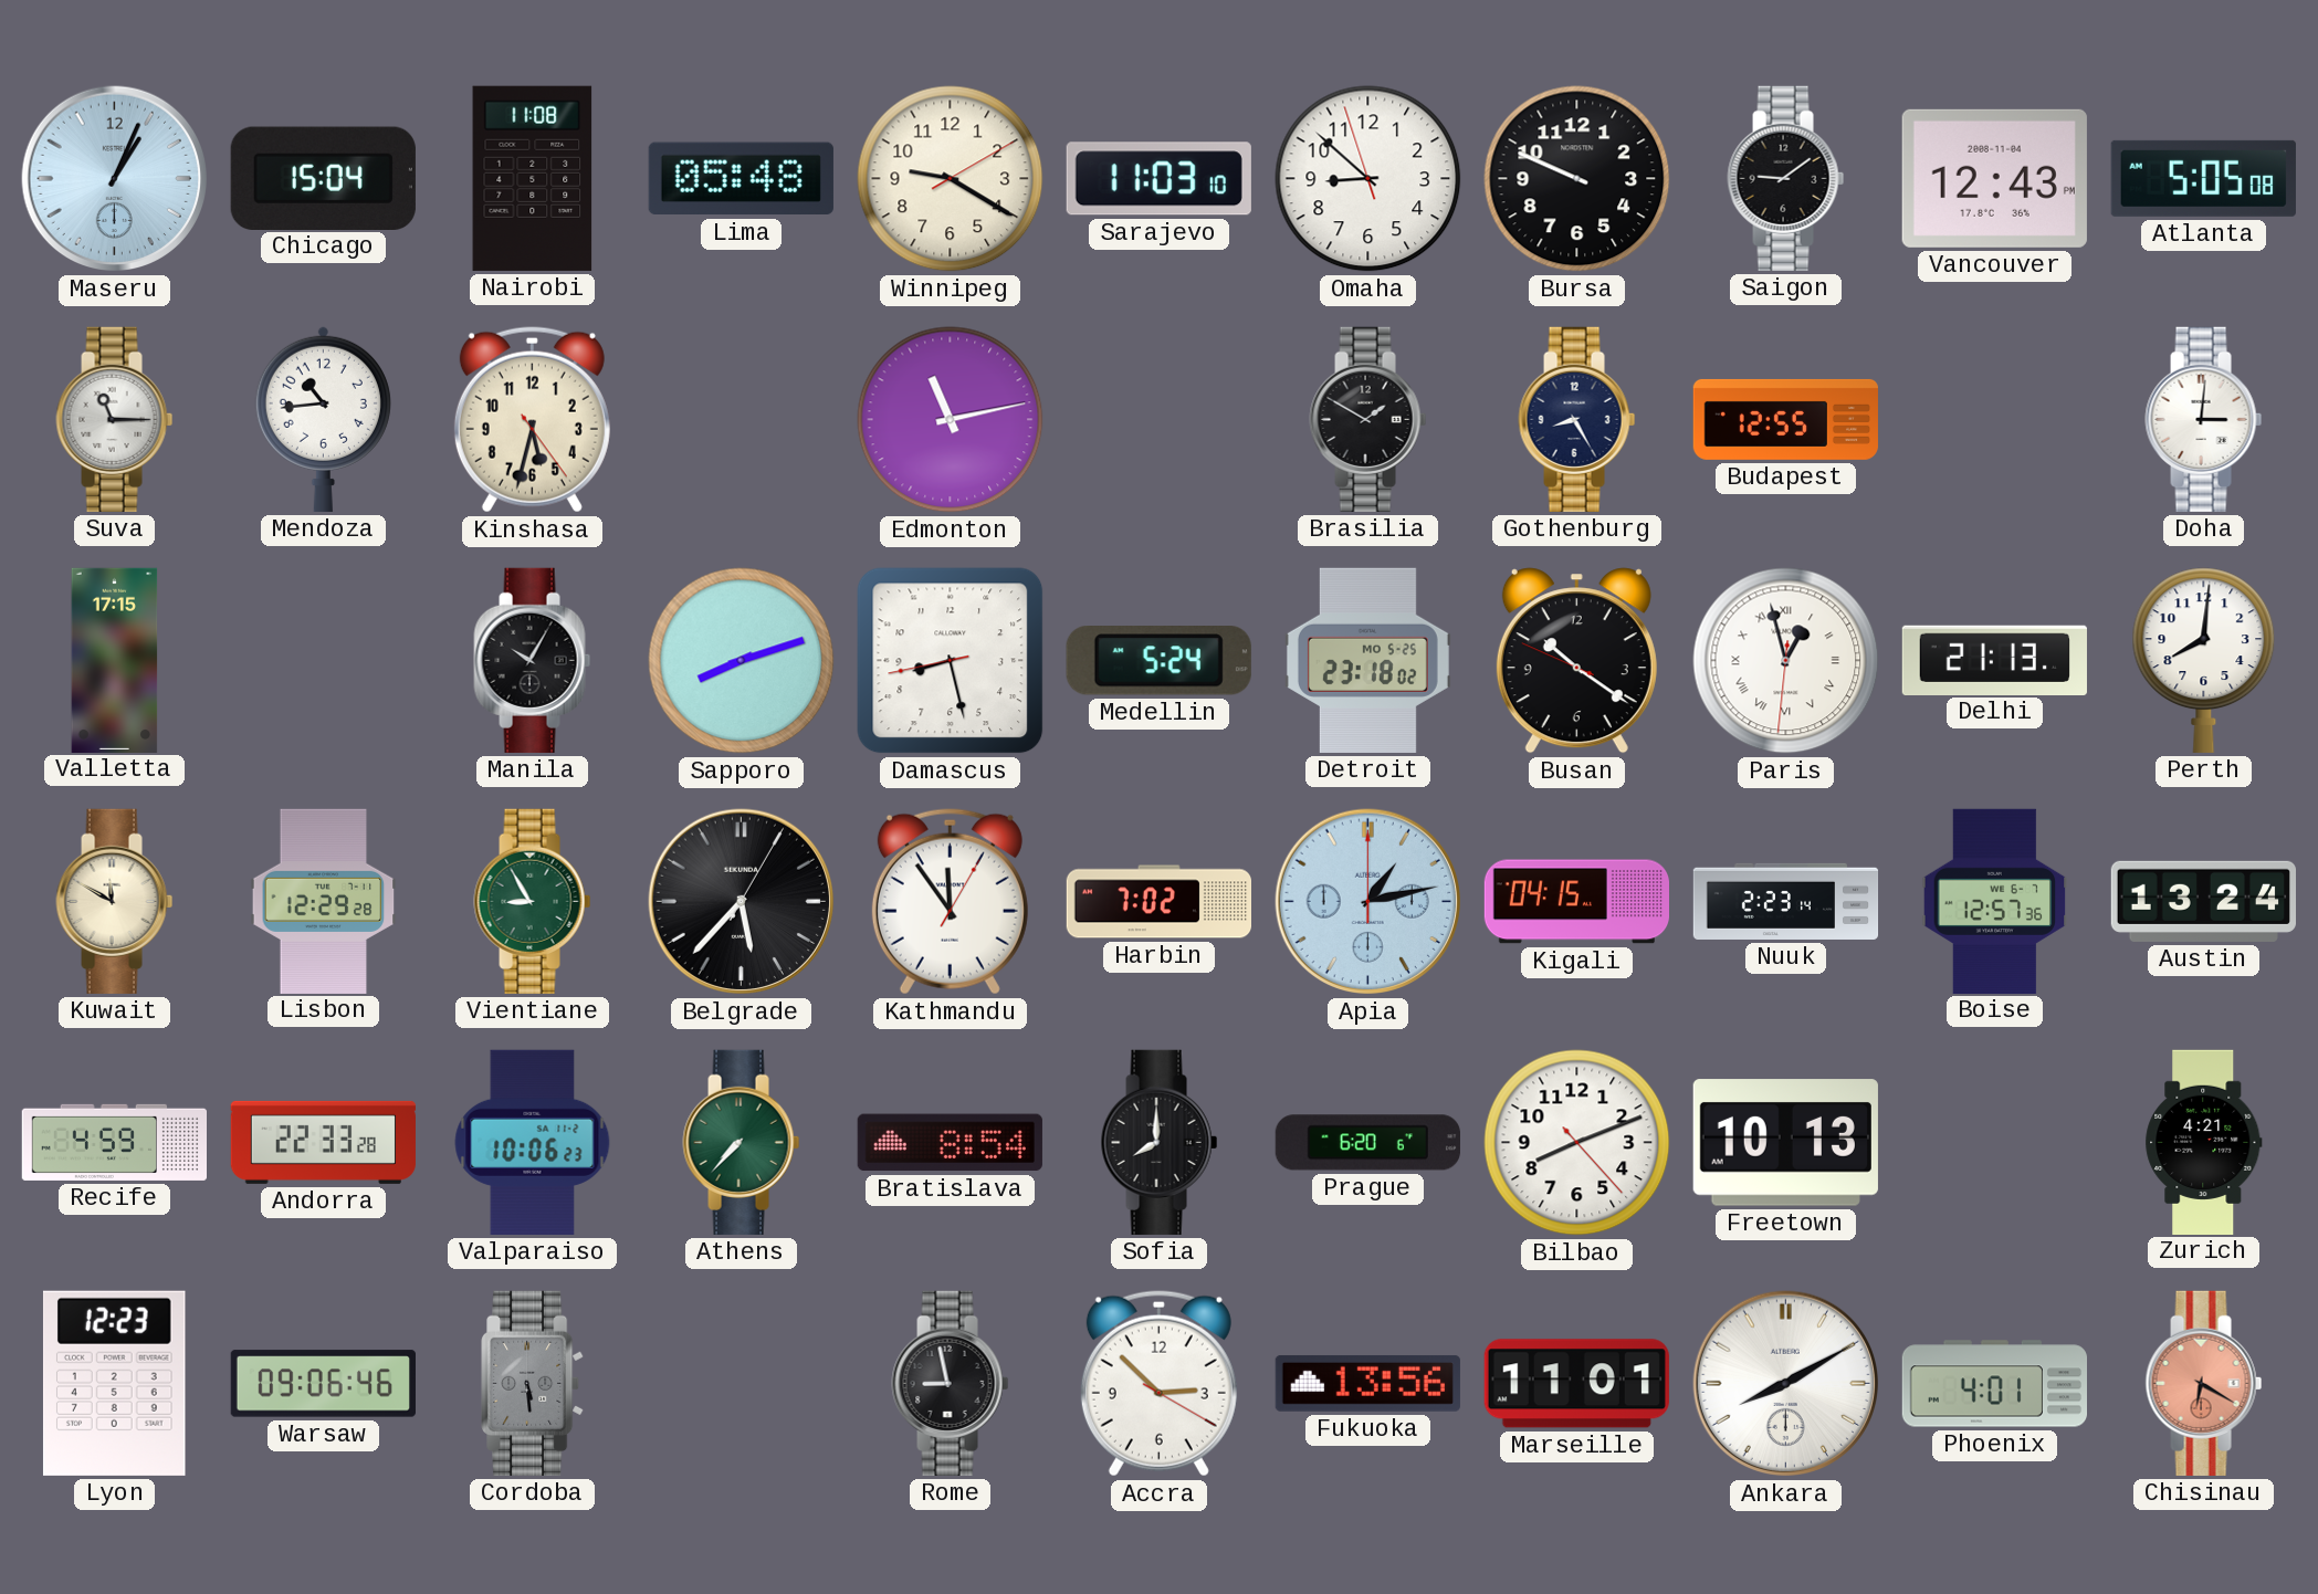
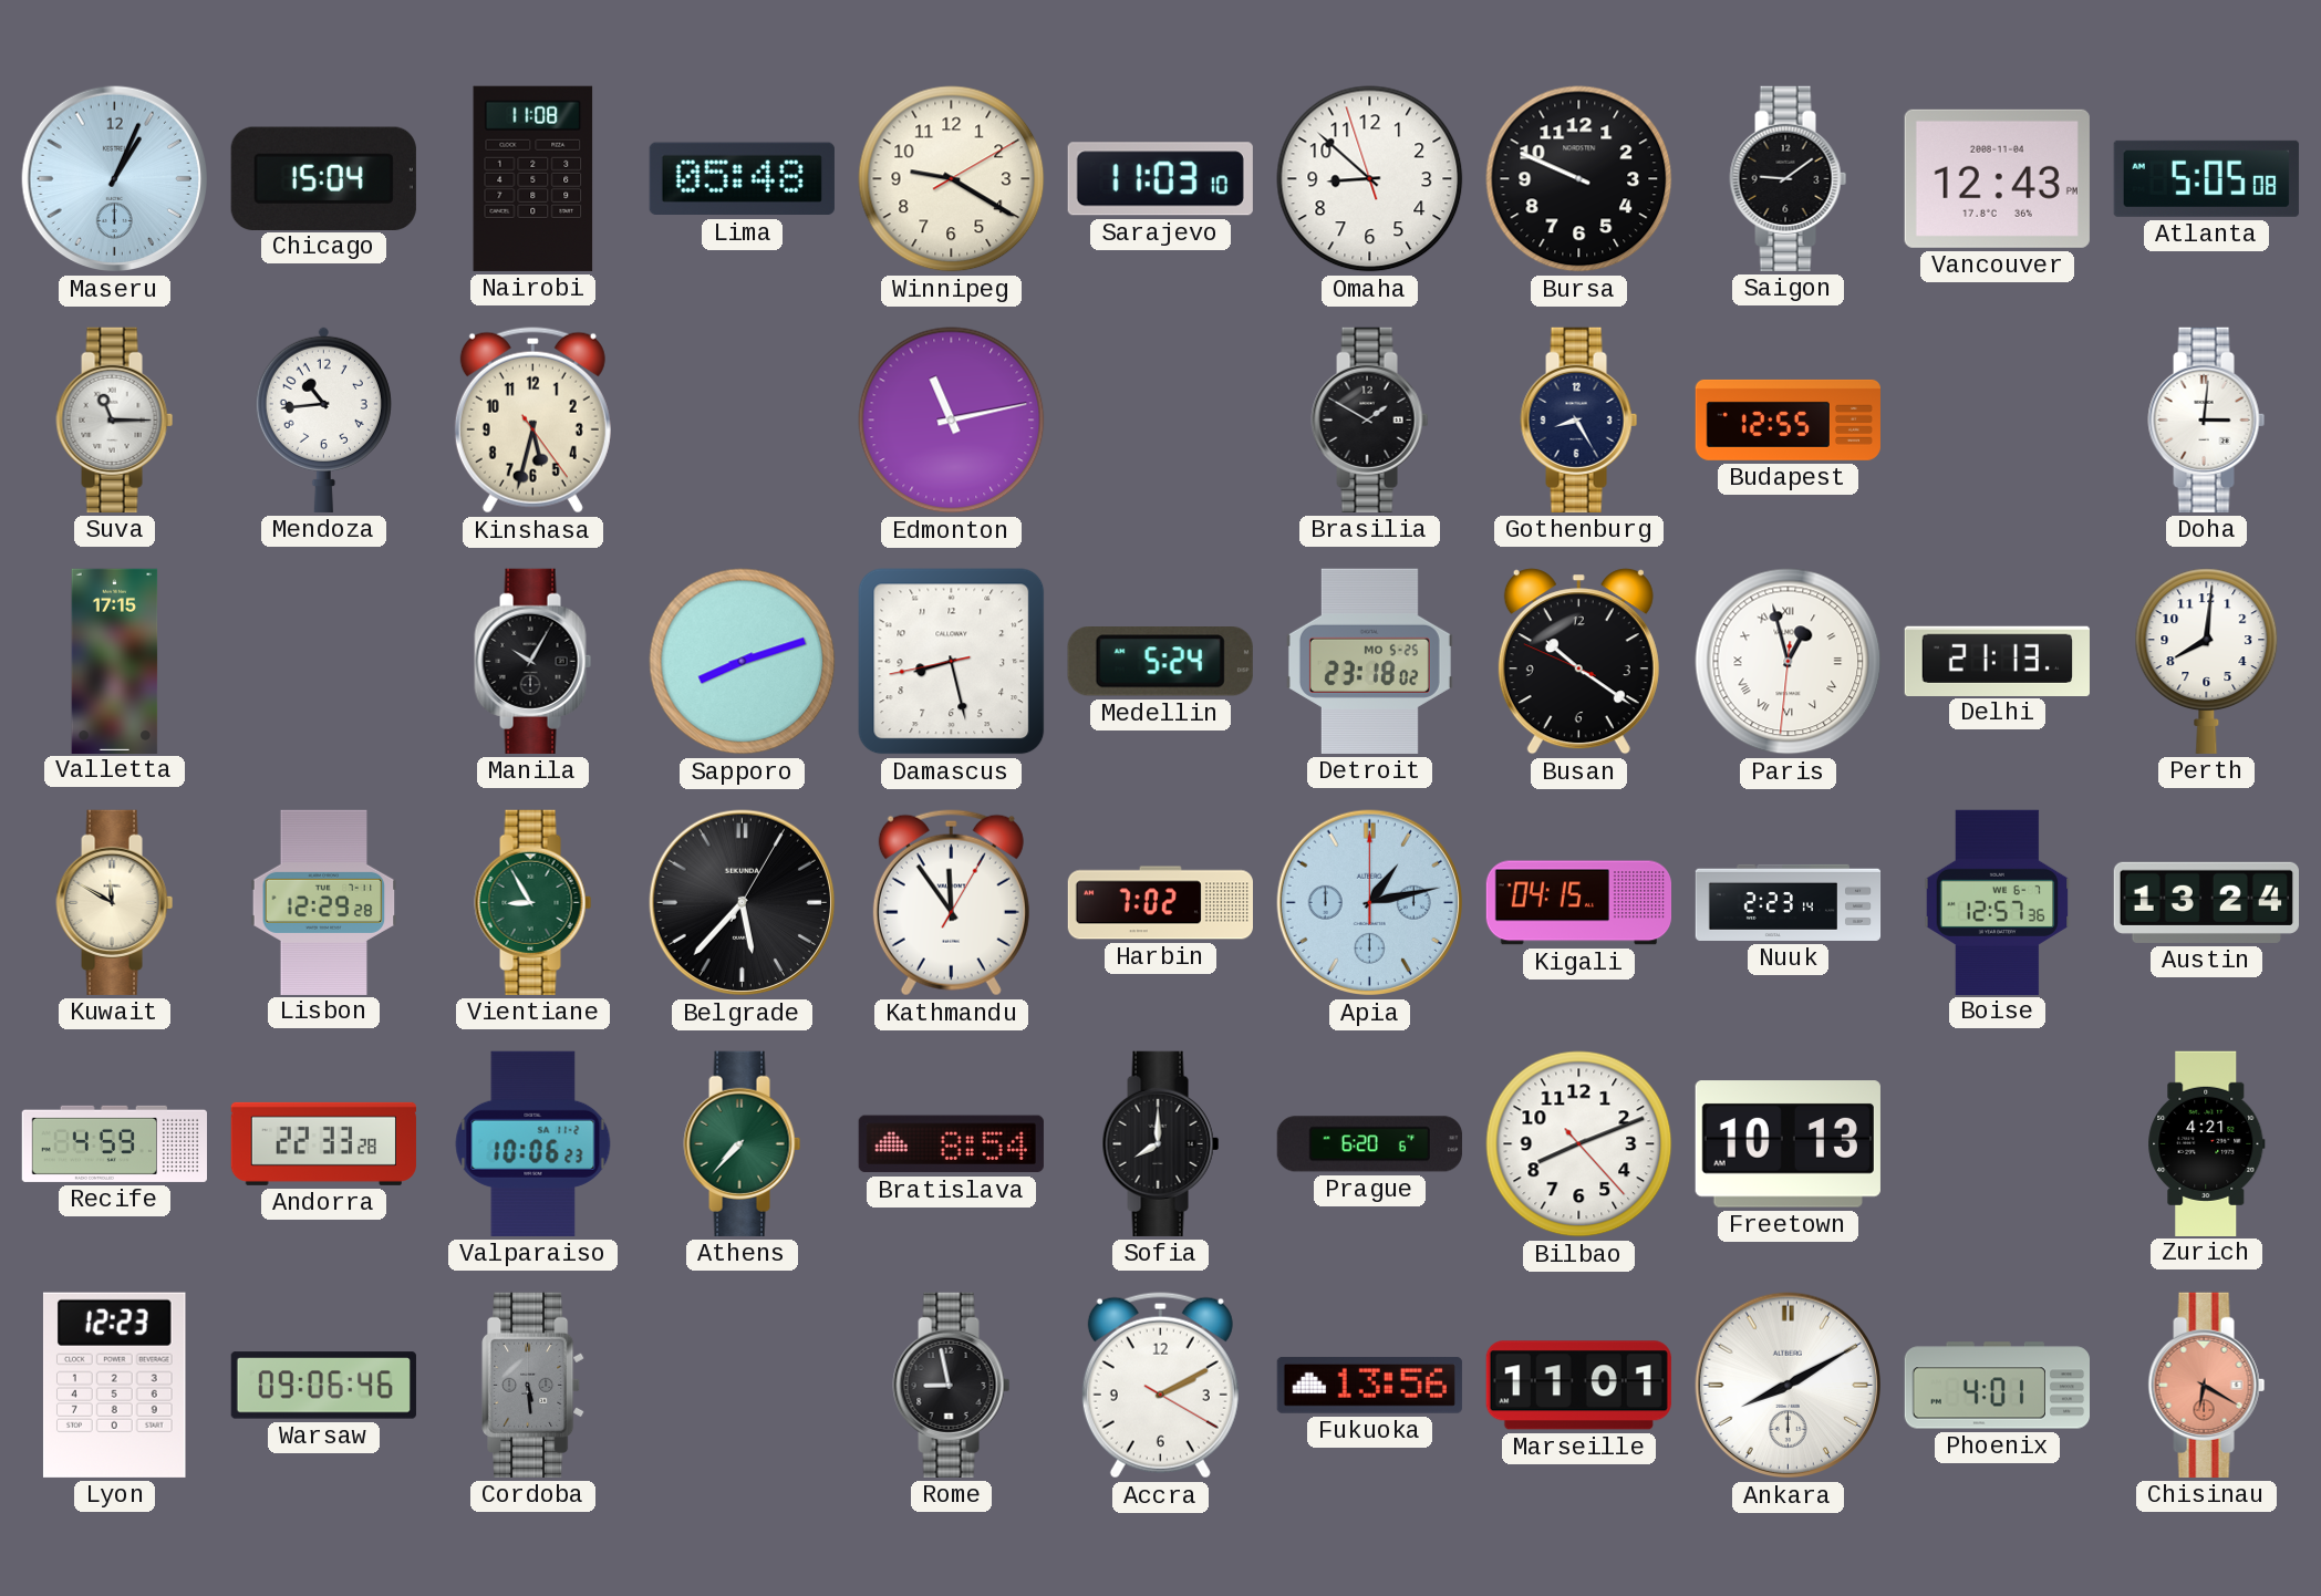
Accra: 2:52 -> 2:10 (1160, 1386)
